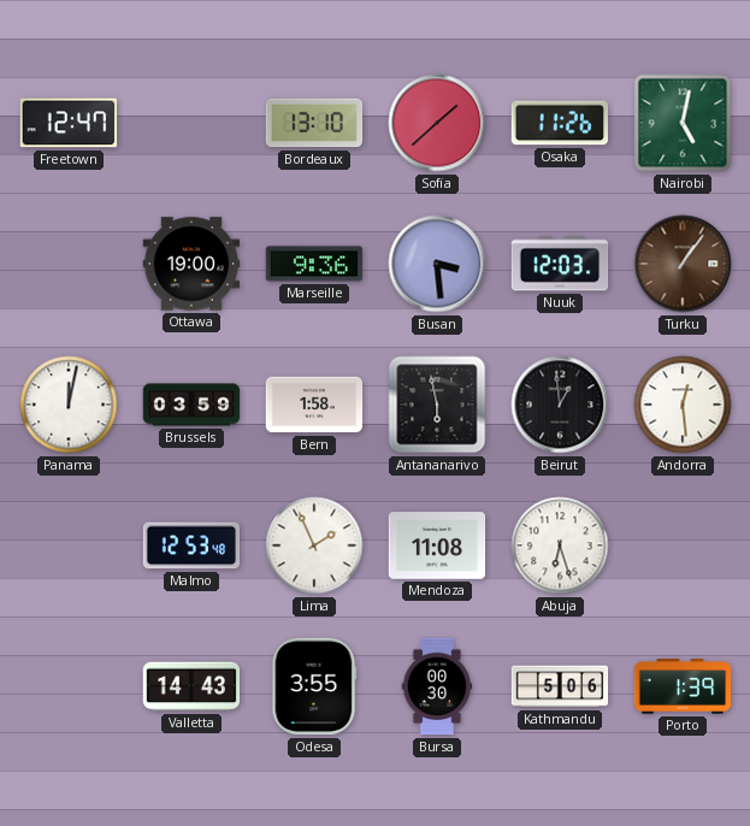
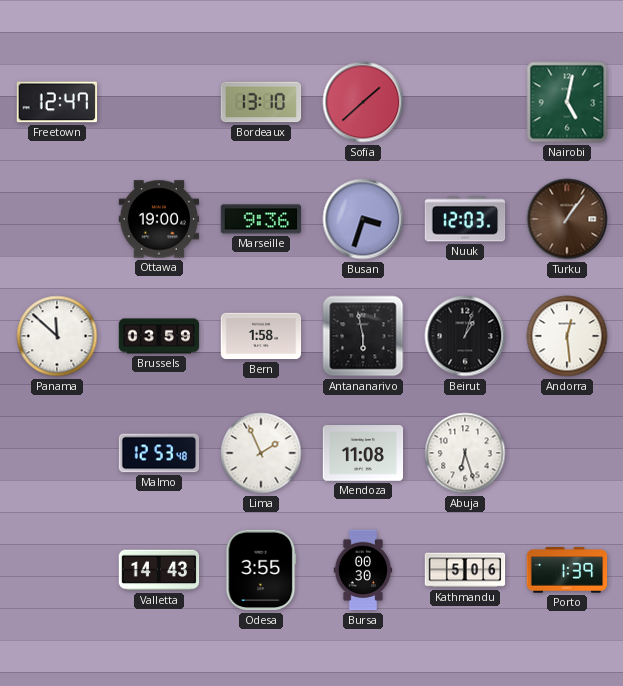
Osaka: 11:26 -> none (560, 123)
Busan: 3:29 -> 3:33 (363, 219)
Panama: 12:02 -> 11:52 (57, 336)
Beirut: 12:59 -> 1:03 (465, 336)
